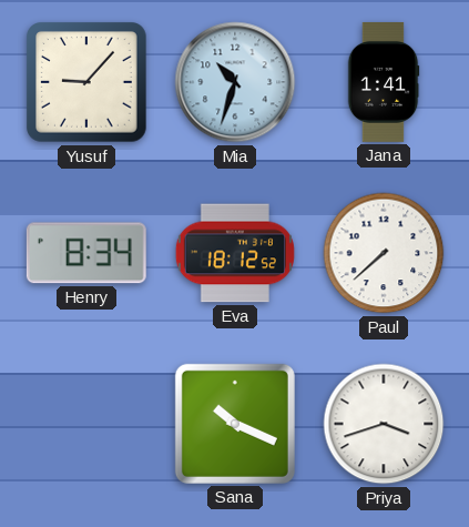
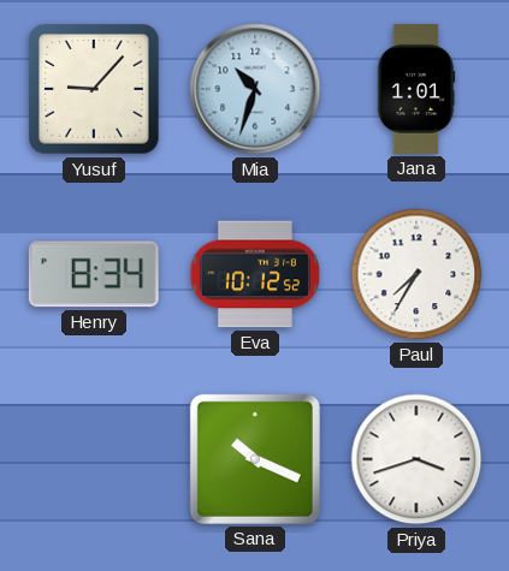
Jana: 1:41 -> 1:01 (416, 89)
Eva: 18:12 -> 10:12 (255, 274)
Paul: 7:38 -> 7:35 (416, 274)
